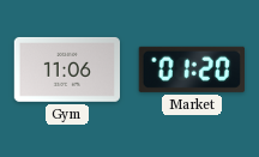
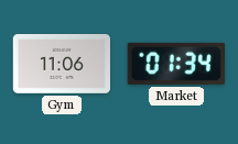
Market: 01:20 -> 01:34 (176, 64)
